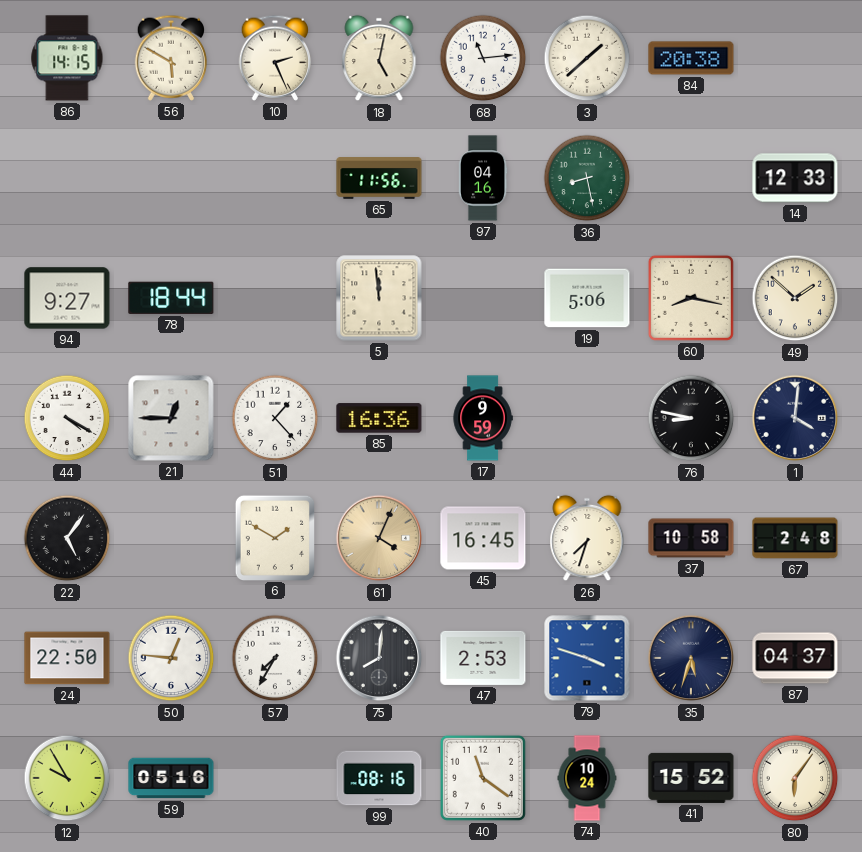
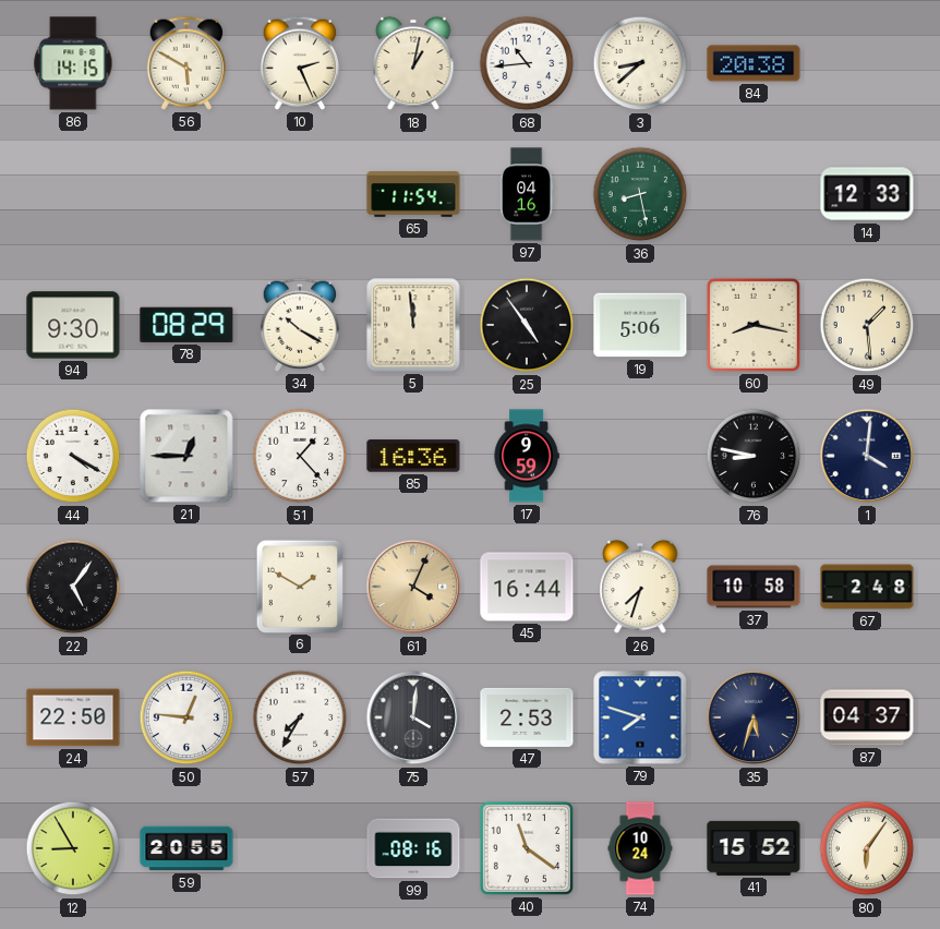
18: 5:02 -> 1:02 (413, 63)
68: 11:14 -> 10:44 (527, 63)
3: 1:38 -> 8:38 (640, 63)
65: 11:56 -> 11:54 (413, 194)
94: 9:27 -> 9:30 (73, 325)
78: 18:44 -> 08:29 (186, 325)
34: none -> 10:20 (300, 325)
25: none -> 4:54 (527, 325)
49: 1:52 -> 1:29 (867, 325)
45: 16:45 -> 16:44 (527, 587)
75: 8:01 -> 4:01 (413, 717)
79: 3:48 -> 7:48 (640, 717)
12: 9:55 -> 8:55 (73, 848)
59: 05:16 -> 20:55 (186, 848)
